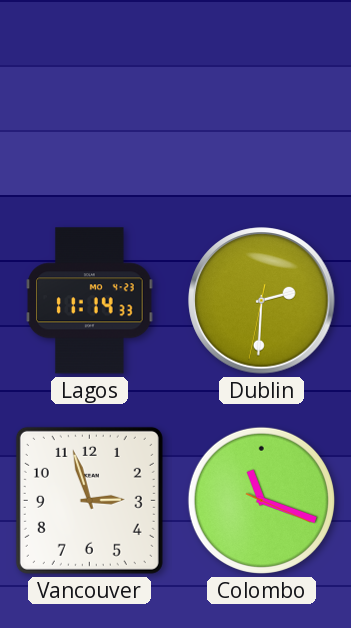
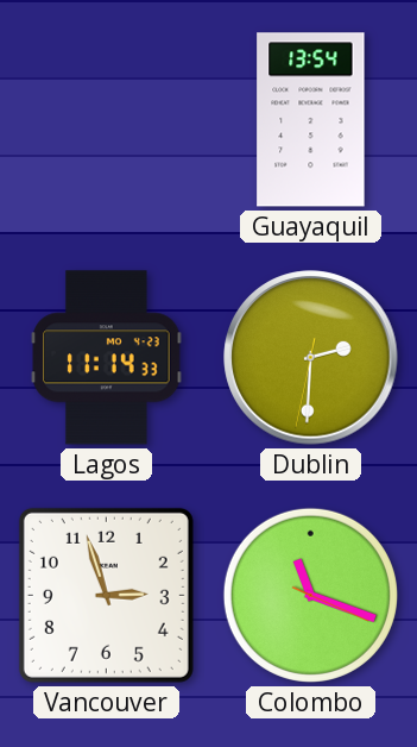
Guayaquil: none -> 13:54 (311, 120)
